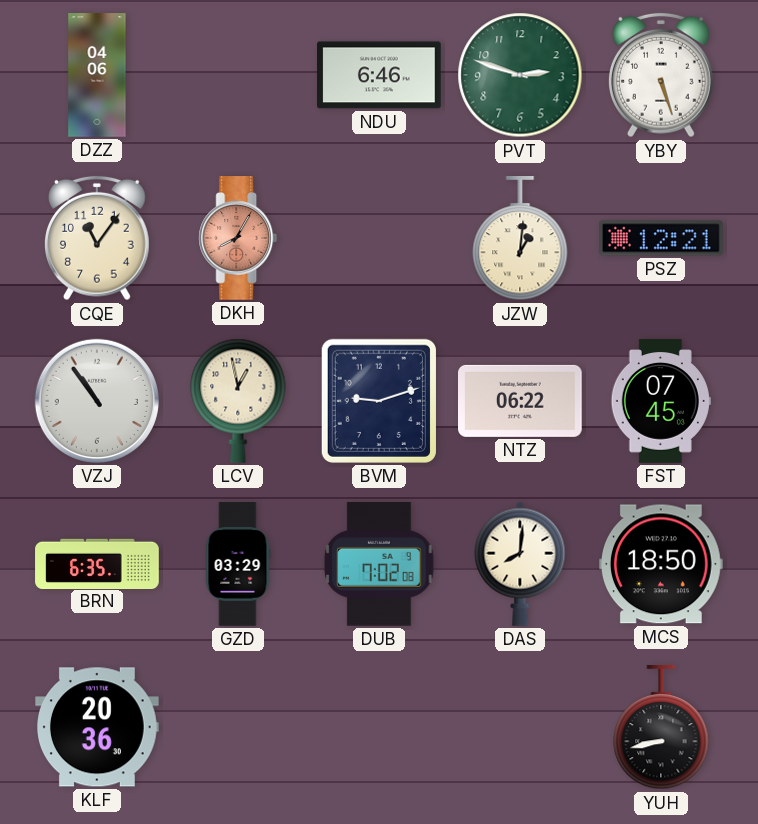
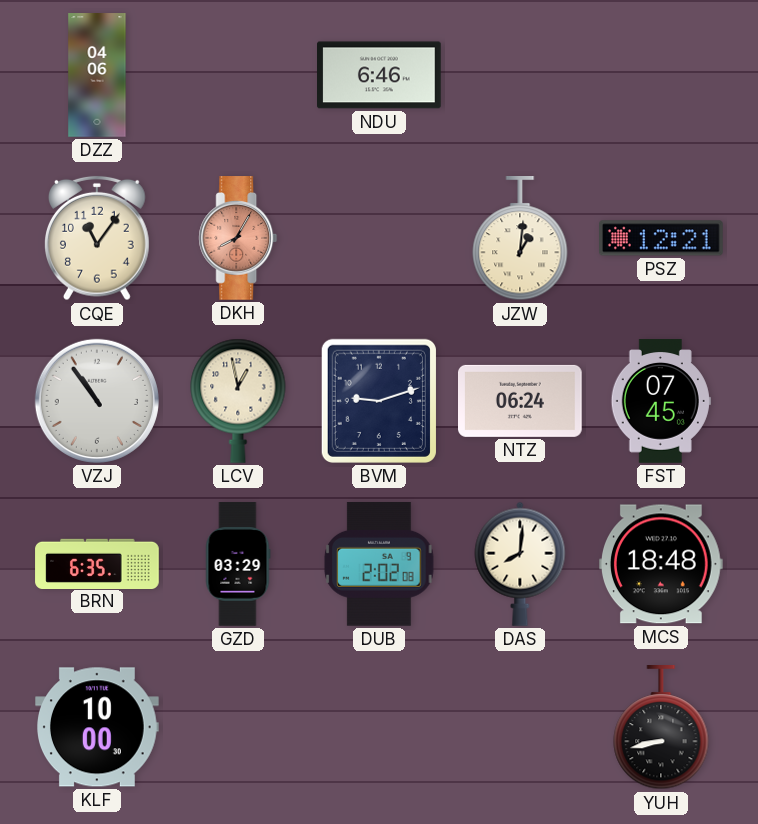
PVT: 2:48 -> none (520, 75)
YBY: 5:27 -> none (662, 75)
NTZ: 06:22 -> 06:24 (521, 401)
DUB: 7:02 -> 2:02 (379, 565)
MCS: 18:50 -> 18:48 (662, 564)
KLF: 20:36 -> 10:00 (98, 727)
